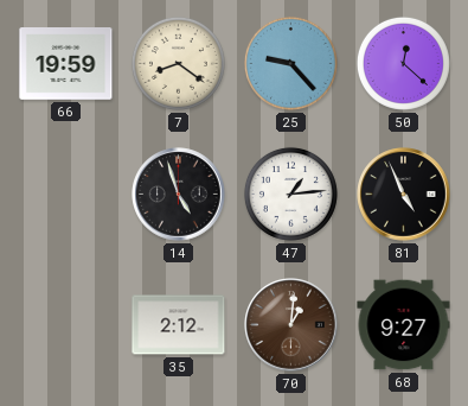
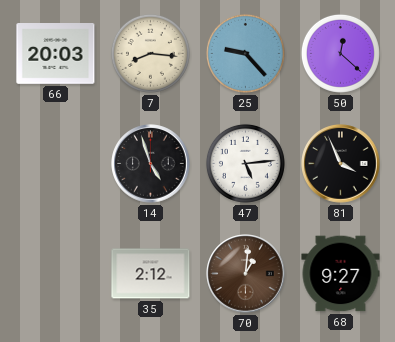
66: 19:59 -> 20:03 (56, 54)
7: 8:21 -> 8:16 (150, 53)
47: 1:14 -> 5:14 (245, 163)
81: 4:56 -> 3:56 (341, 164)
